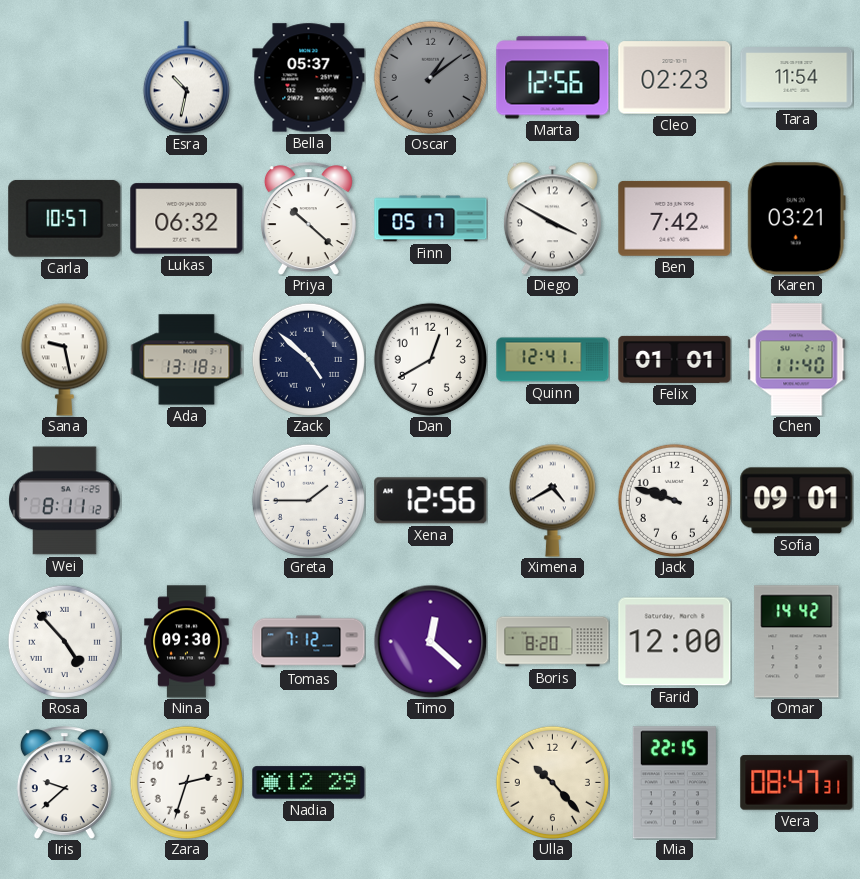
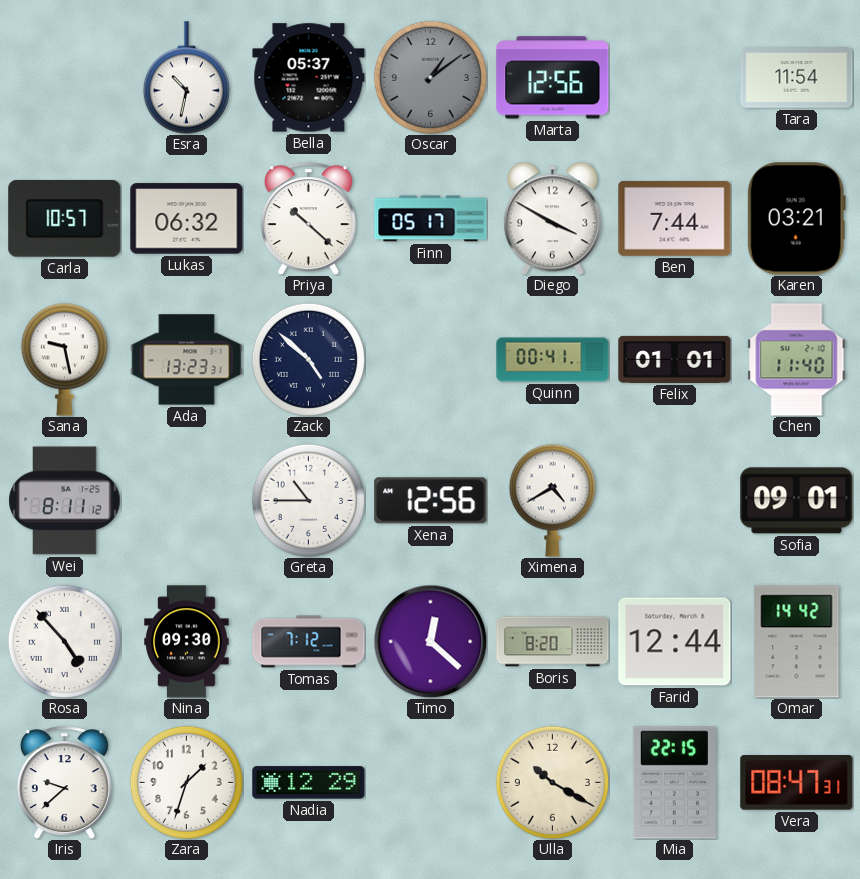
Cleo: 02:23 -> none (675, 78)
Ben: 7:42 -> 7:44 (675, 218)
Ada: 13:18 -> 13:23 (187, 360)
Dan: 12:40 -> none (430, 359)
Quinn: 12:41 -> 00:41 (553, 360)
Greta: 1:45 -> 10:45 (308, 500)
Jack: 9:48 -> none (674, 500)
Farid: 12:00 -> 12:44 (675, 642)
Zara: 2:33 -> 1:33 (186, 782)
Ulla: 10:23 -> 10:20 (552, 782)
